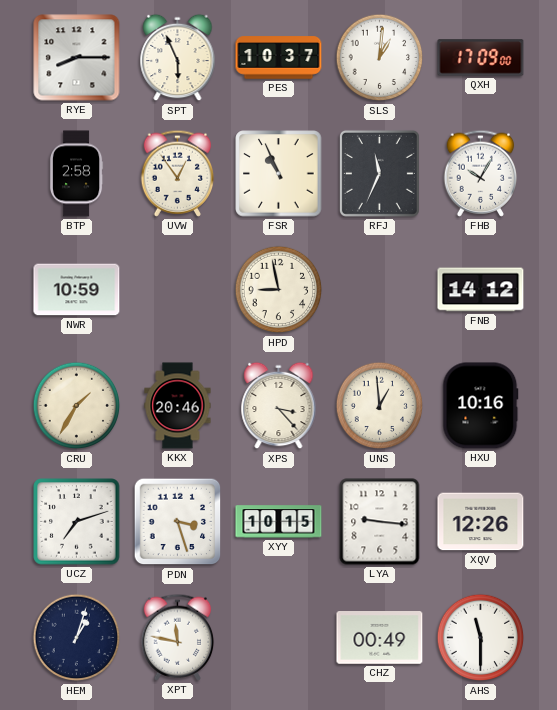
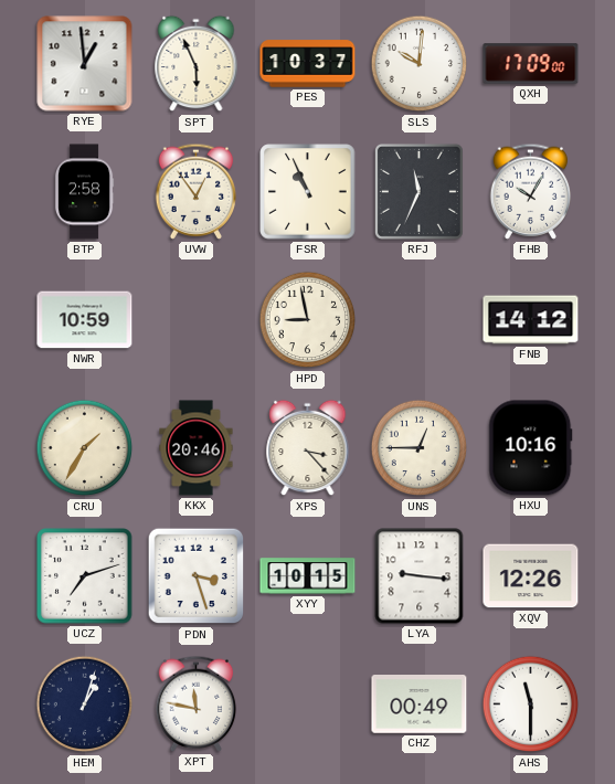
RYE: 8:15 -> 12:59 (85, 64)
SLS: 1:01 -> 10:01 (420, 64)
UNS: 12:59 -> 12:45 (420, 448)
